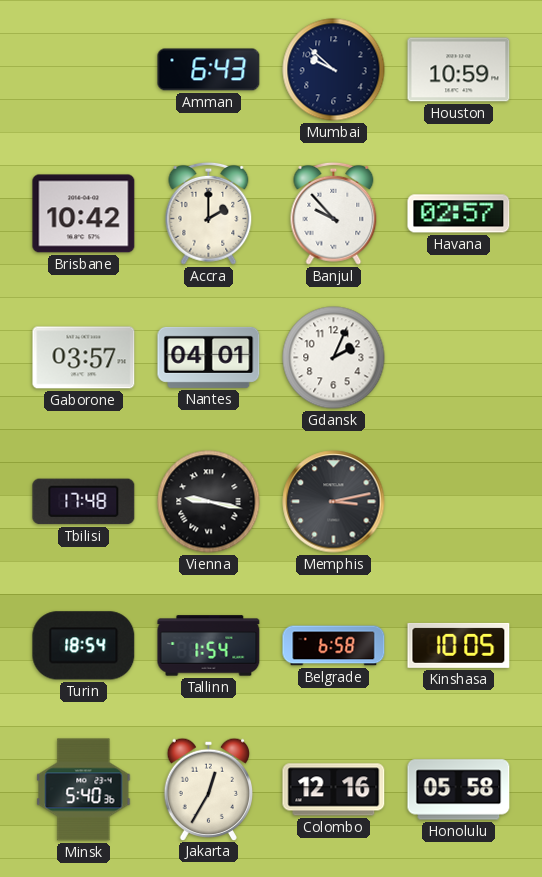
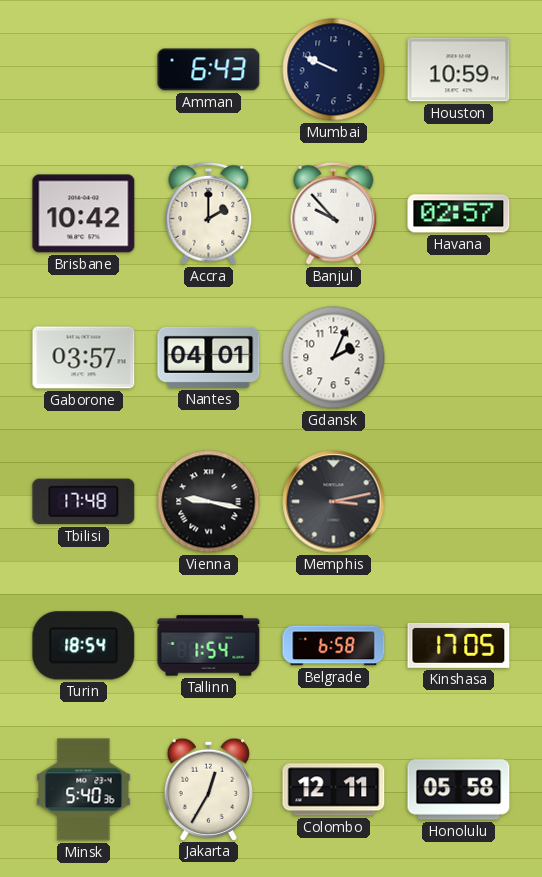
Mumbai: 9:52 -> 9:49 (334, 70)
Kinshasa: 10:05 -> 17:05 (459, 645)
Colombo: 12:16 -> 12:11 (334, 790)
